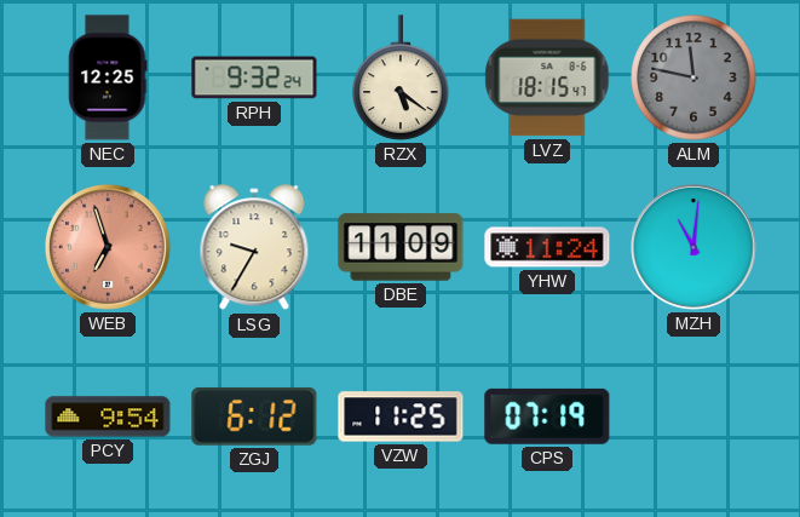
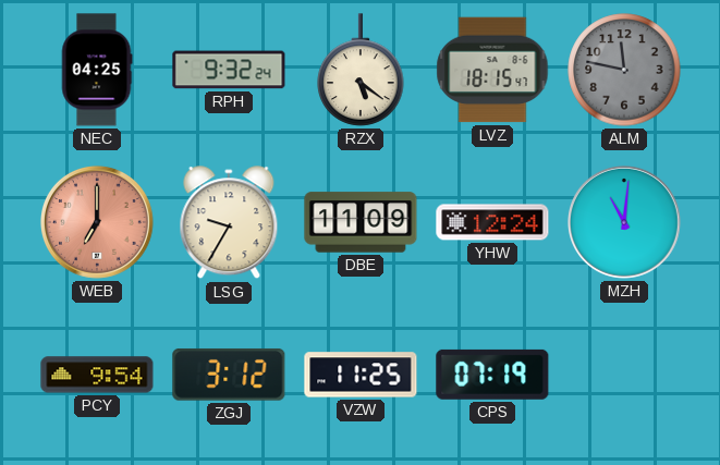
NEC: 12:25 -> 04:25 (97, 70)
WEB: 6:57 -> 7:00 (97, 222)
YHW: 11:24 -> 12:24 (492, 222)
ZGJ: 6:12 -> 3:12 (229, 375)
